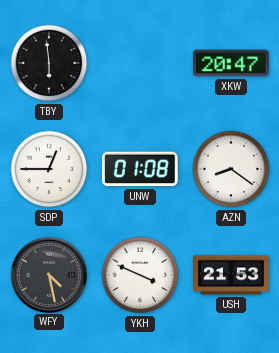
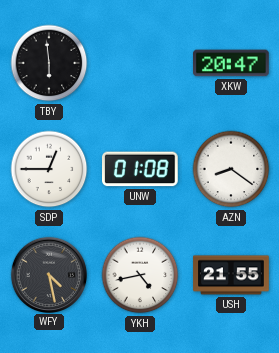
YKH: 3:49 -> 4:43 (140, 275)
USH: 21:53 -> 21:55 (231, 275)
